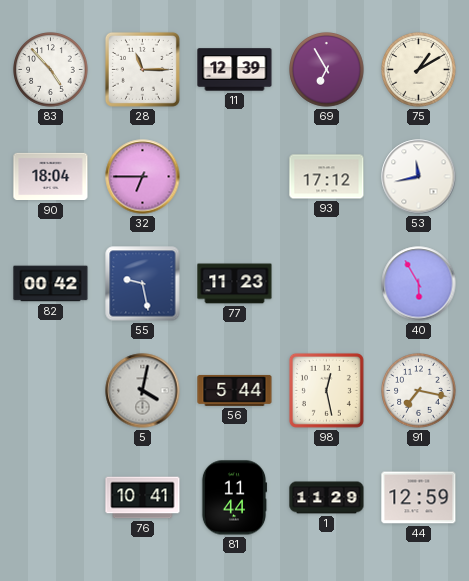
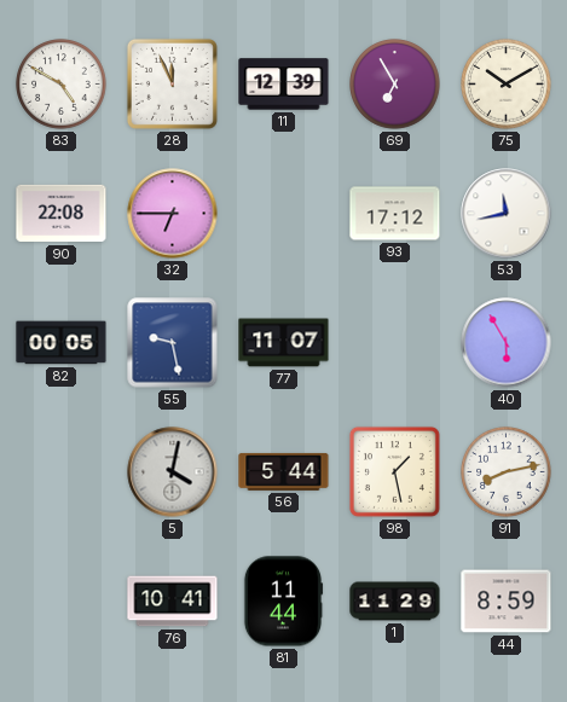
83: 4:53 -> 4:50 (62, 85)
28: 11:15 -> 11:56 (172, 83)
75: 1:10 -> 10:10 (507, 85)
90: 18:04 -> 22:08 (62, 214)
82: 00:42 -> 00:05 (62, 343)
77: 11:23 -> 11:07 (284, 343)
98: 12:28 -> 1:28 (394, 471)
91: 7:17 -> 8:13 (507, 472)
44: 12:59 -> 8:59 (507, 602)
